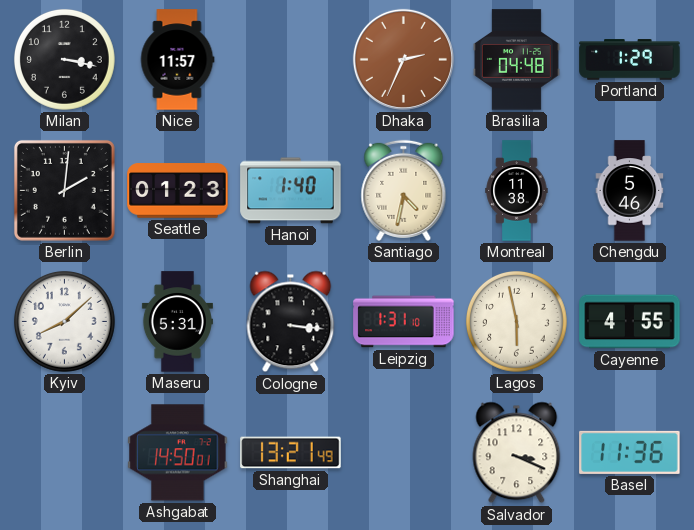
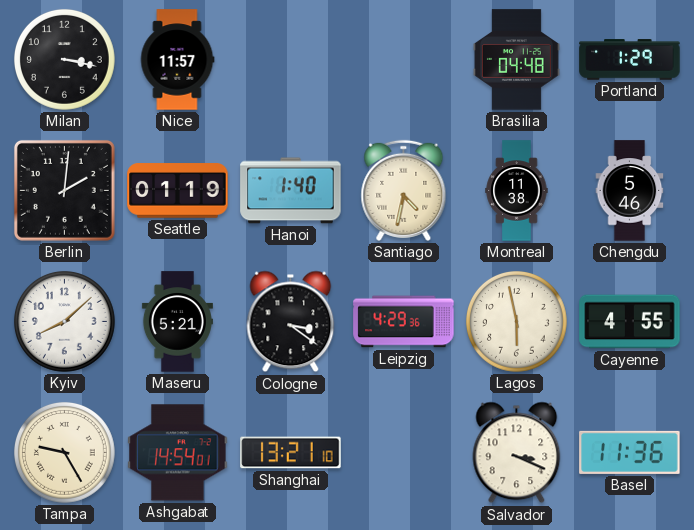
Dhaka: 2:34 -> none (403, 59)
Seattle: 01:23 -> 01:19 (178, 191)
Maseru: 5:31 -> 5:21 (177, 322)
Cologne: 3:16 -> 3:21 (291, 322)
Leipzig: 1:31 -> 4:29 (404, 322)
Tampa: none -> 9:25 (64, 452)
Ashgabat: 14:50 -> 14:54 (178, 453)
Shanghai: 13:21:49 -> 13:21:10 (291, 453)
